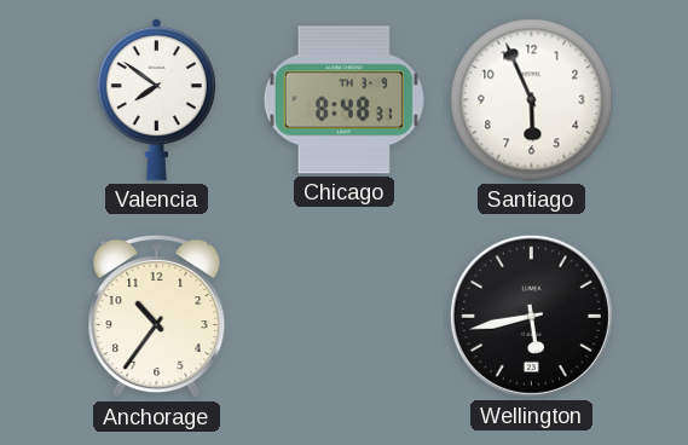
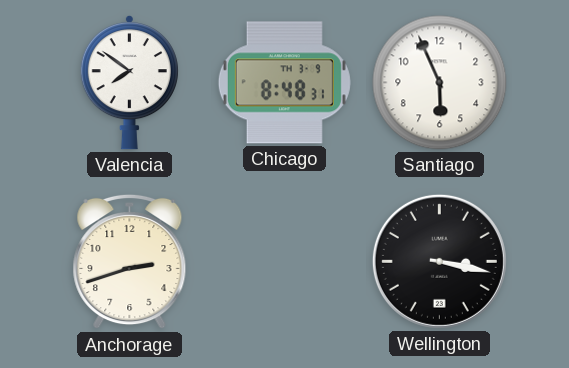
Anchorage: 10:36 -> 2:42 (130, 262)
Wellington: 5:43 -> 3:17 (439, 261)
